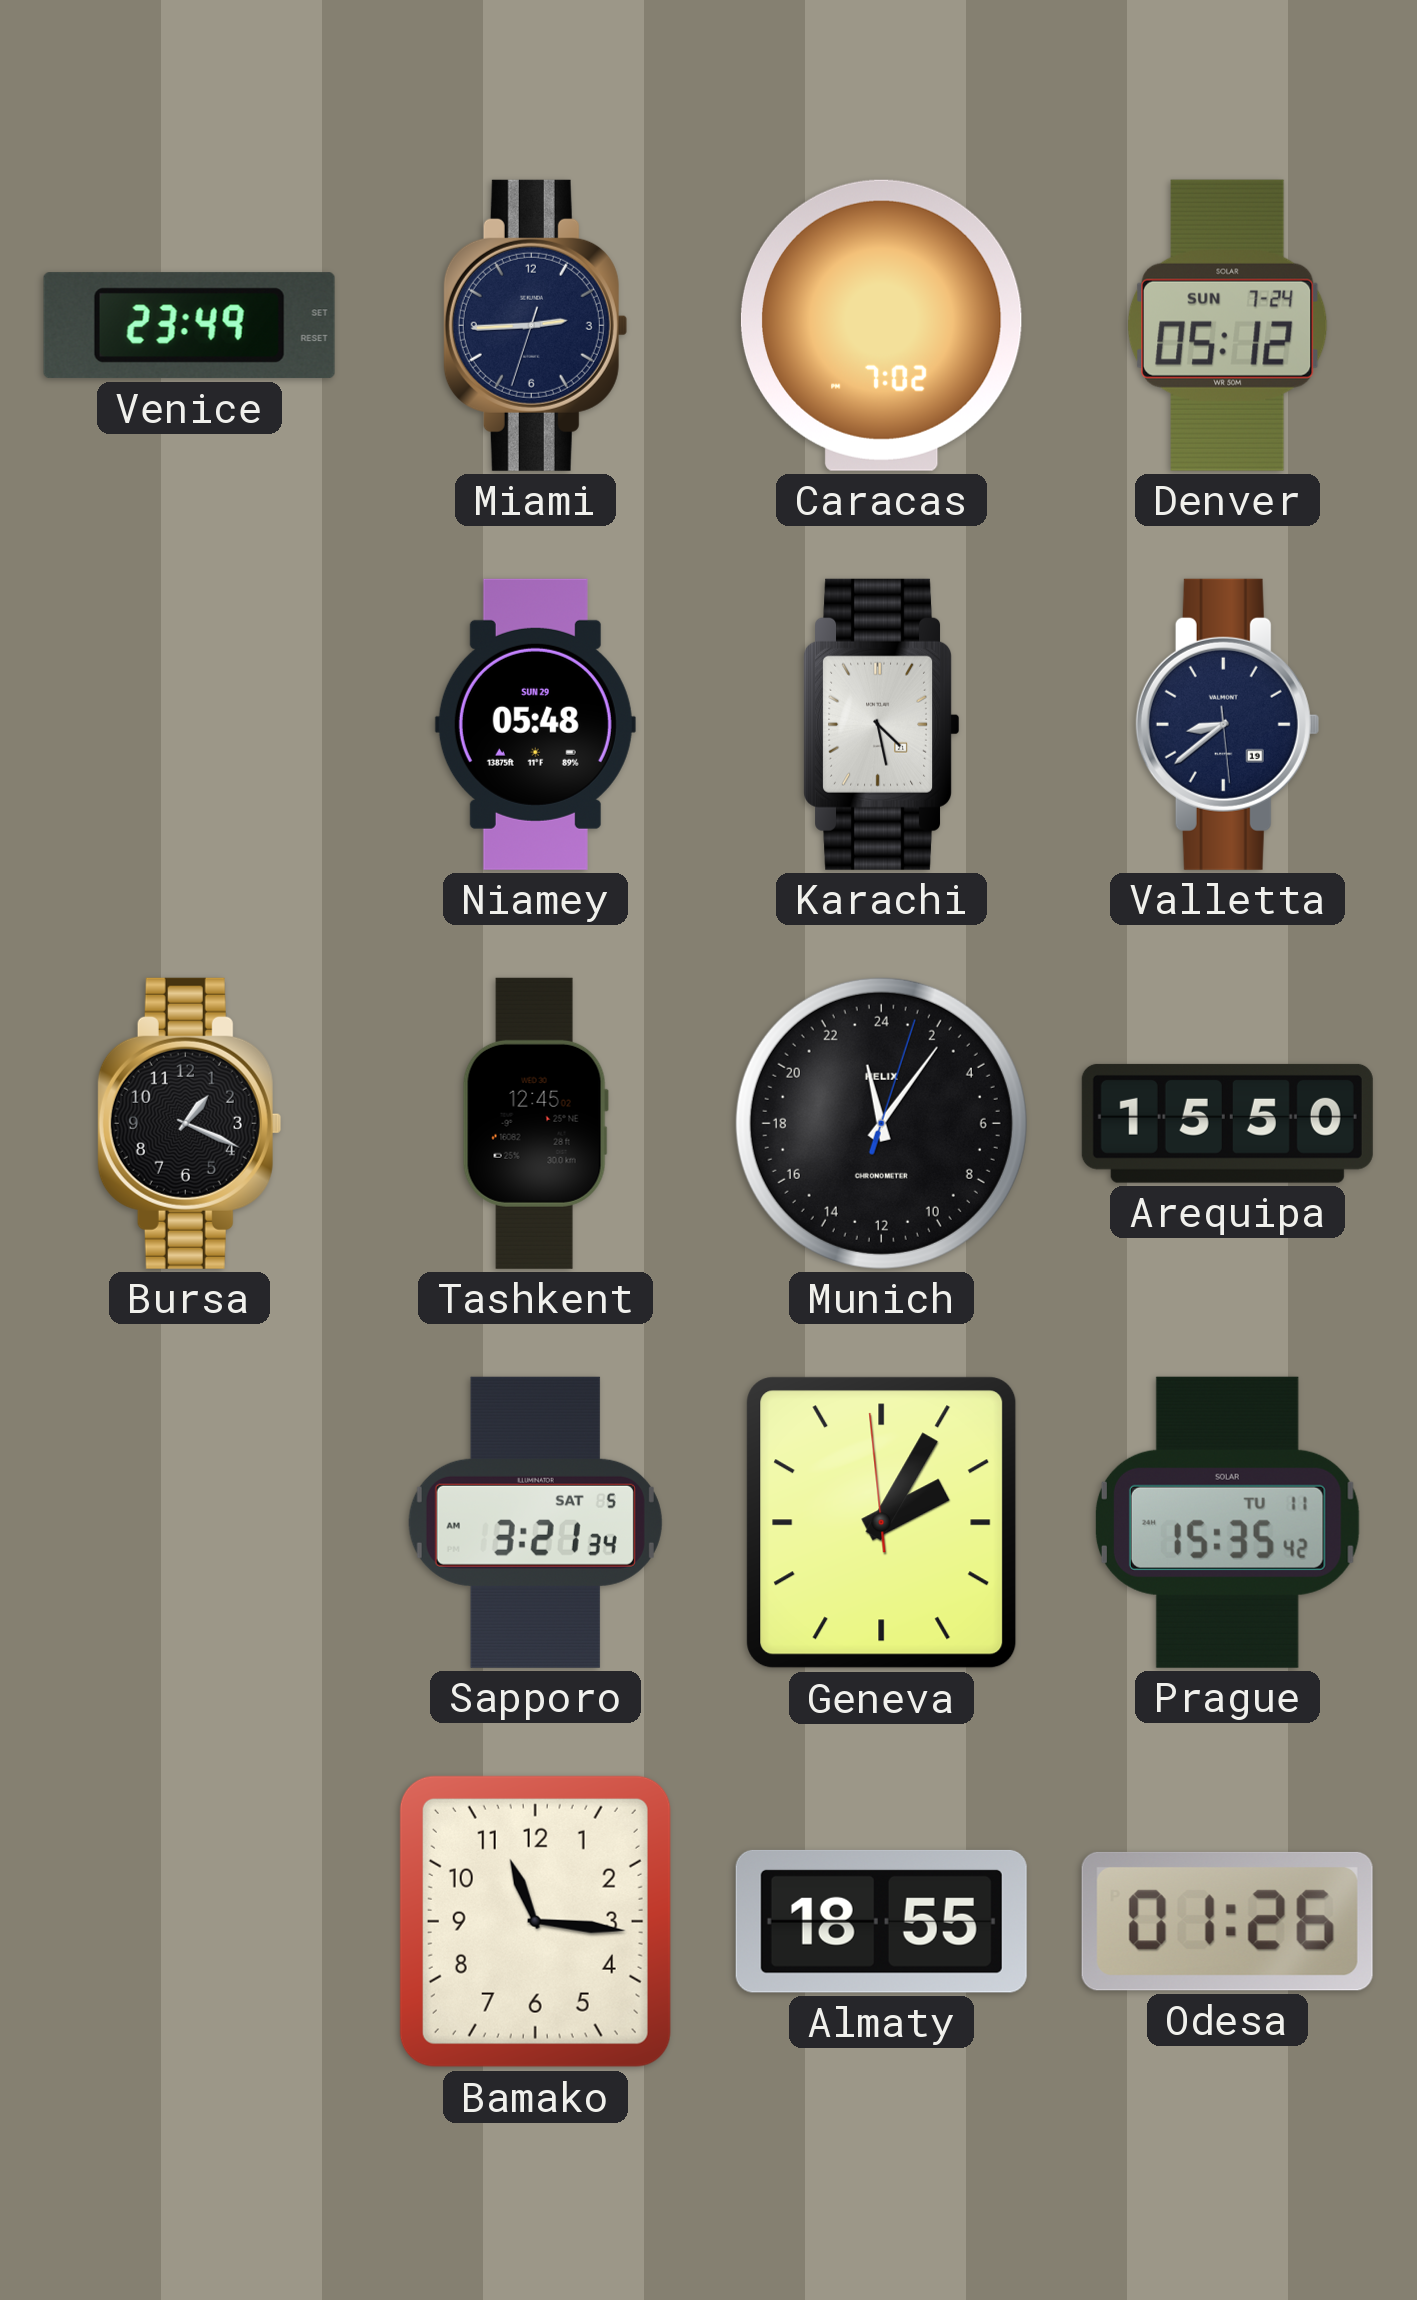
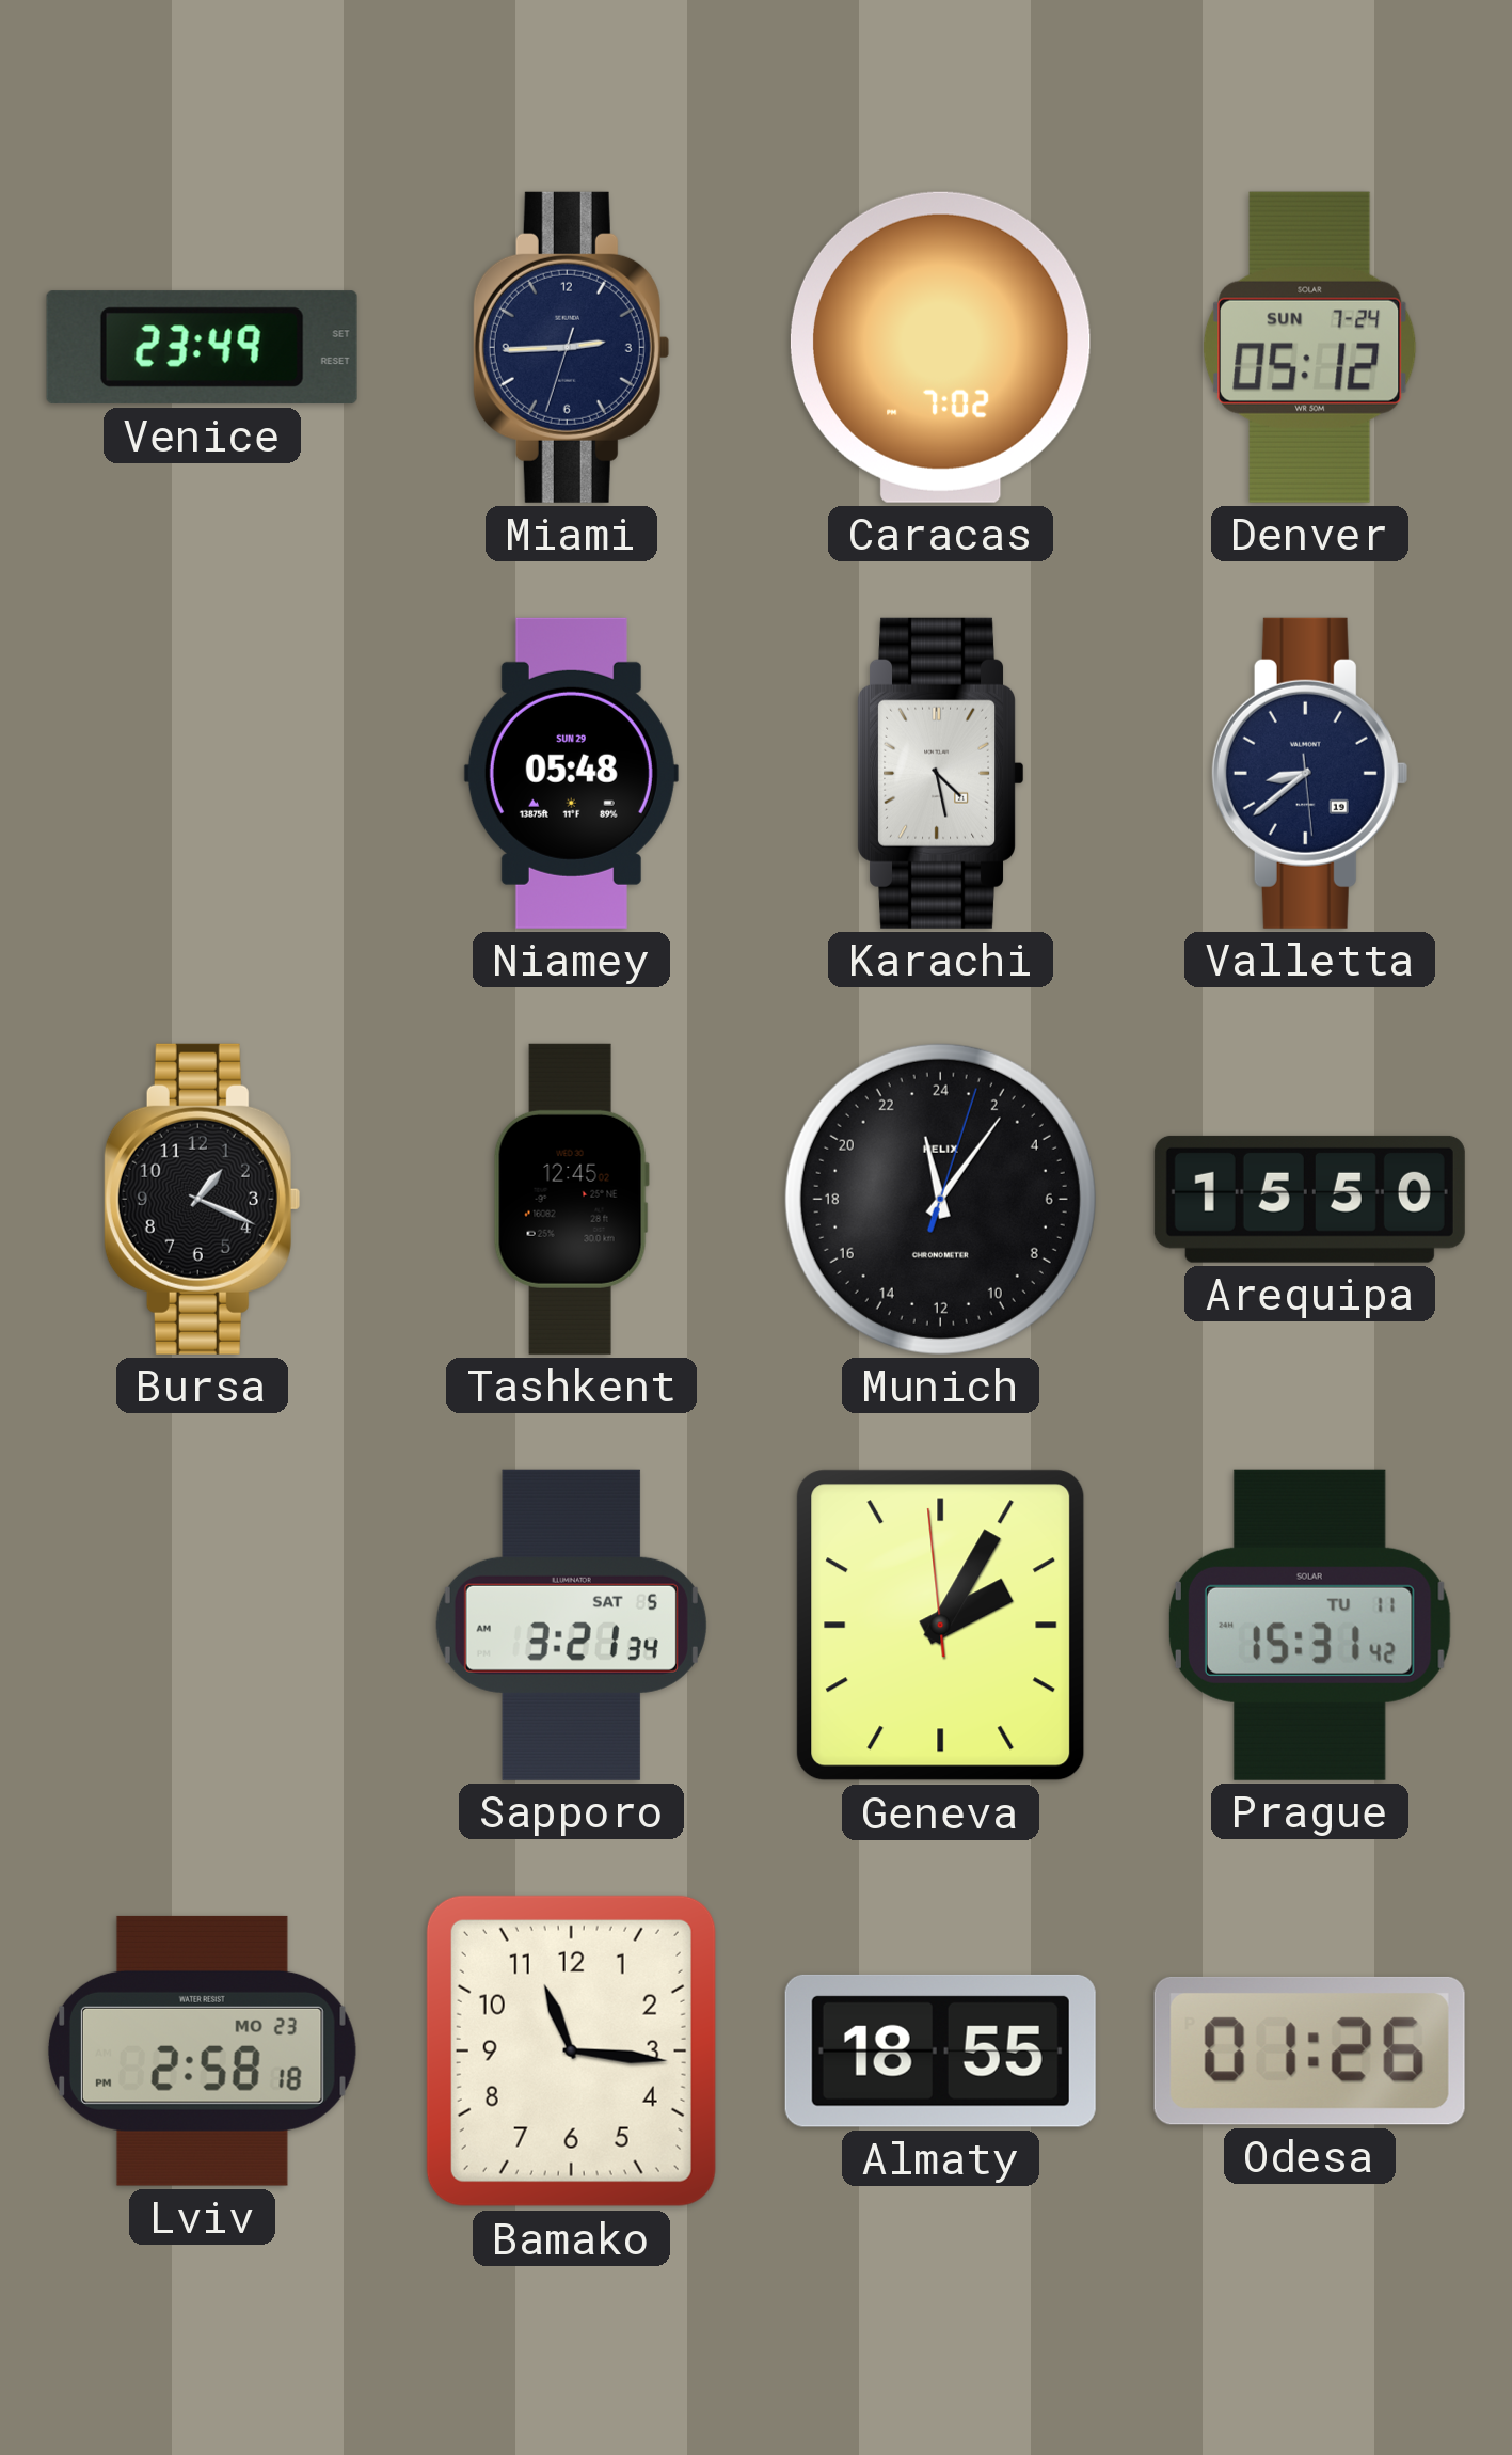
Prague: 15:35 -> 15:31 (1309, 1625)
Lviv: none -> 2:58 (202, 2050)
